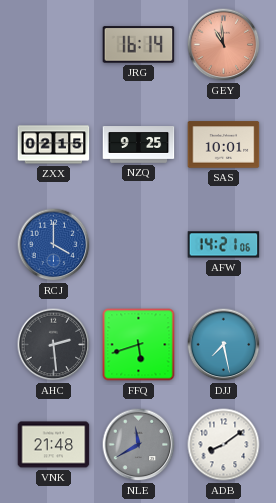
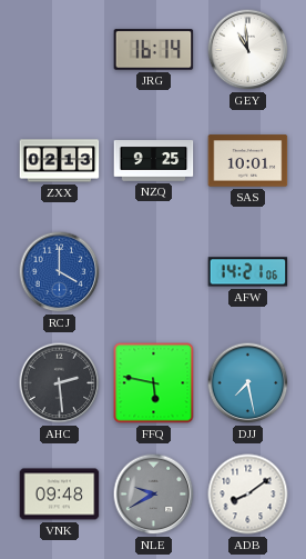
GEY dial: salmon -> white (248, 50)
ZXX: 02:15 -> 02:13 (60, 161)
FFQ: 5:42 -> 5:47 (154, 383)
VNK: 21:48 -> 09:48 (60, 495)
NLE: 11:40 -> 9:40 (154, 495)
